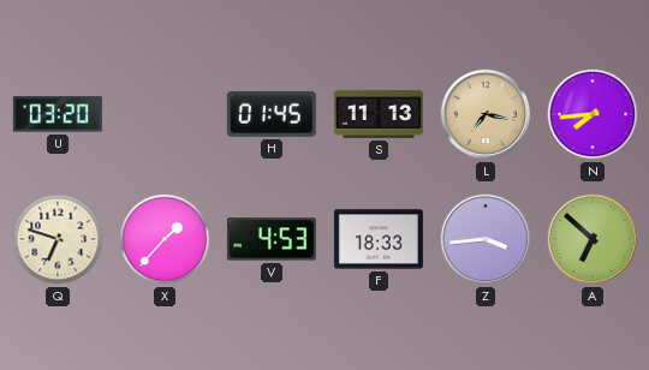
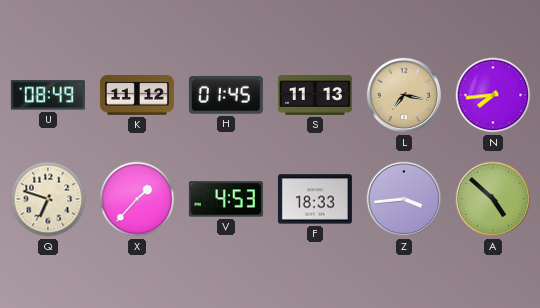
U: 03:20 -> 08:49 (48, 95)
K: none -> 11:12 (137, 95)
A: 6:52 -> 4:52 (493, 199)
